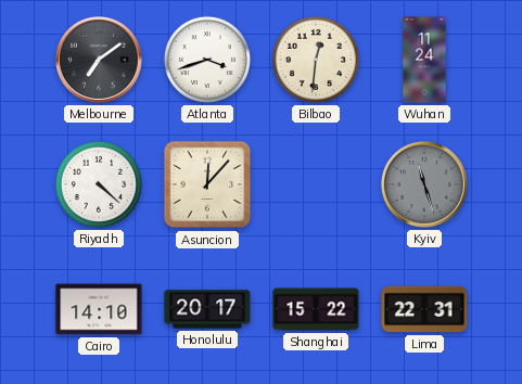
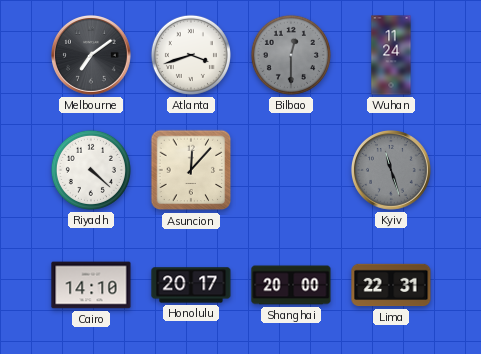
Bilbao: 12:31 -> 12:30 (291, 55)
Bilbao dial: cream -> grey (291, 55)
Shanghai: 15:22 -> 20:00 (291, 285)
